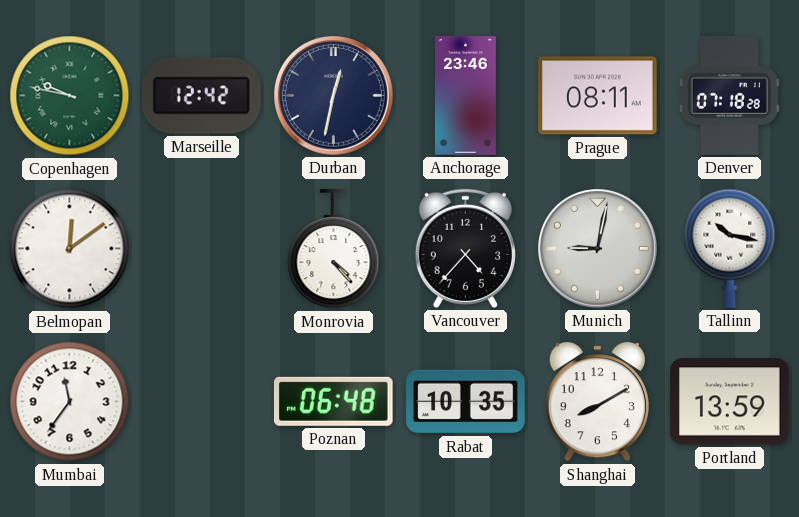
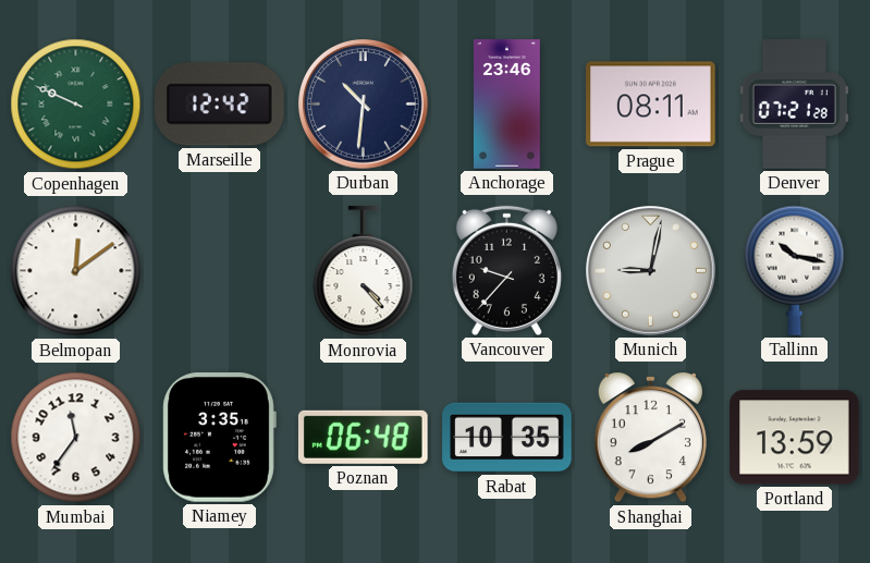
Copenhagen: 9:47 -> 9:49 (76, 105)
Durban: 12:32 -> 10:31 (364, 105)
Denver: 07:18 -> 07:21 (794, 105)
Vancouver: 4:37 -> 9:37 (506, 270)
Niamey: none -> 3:35 (219, 438)
